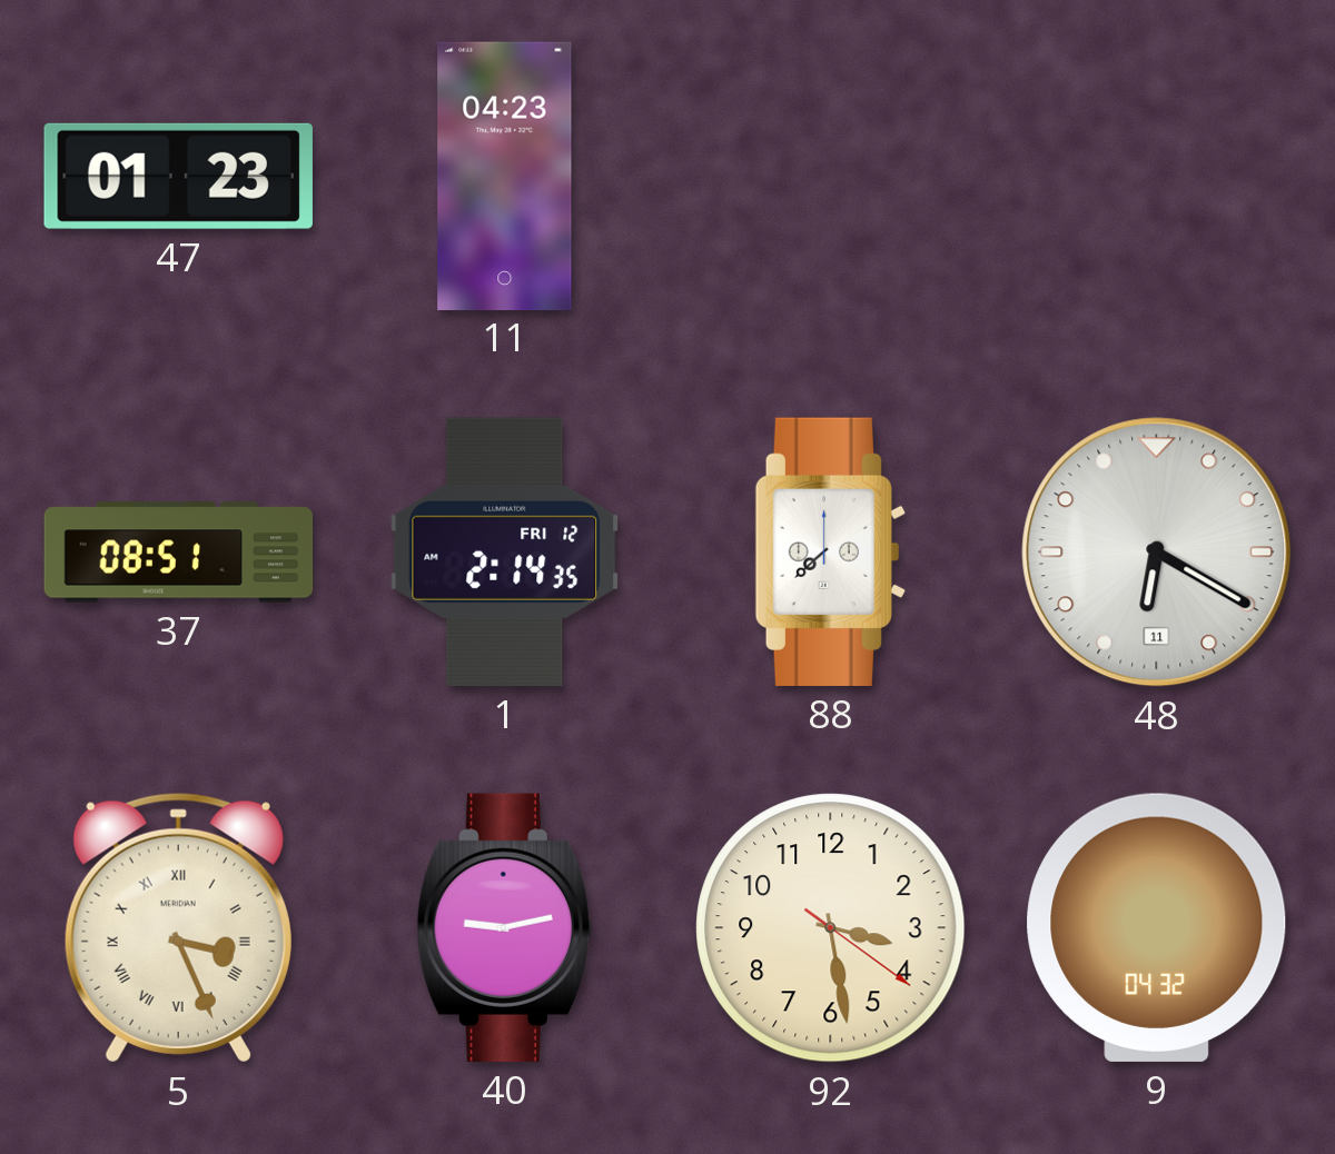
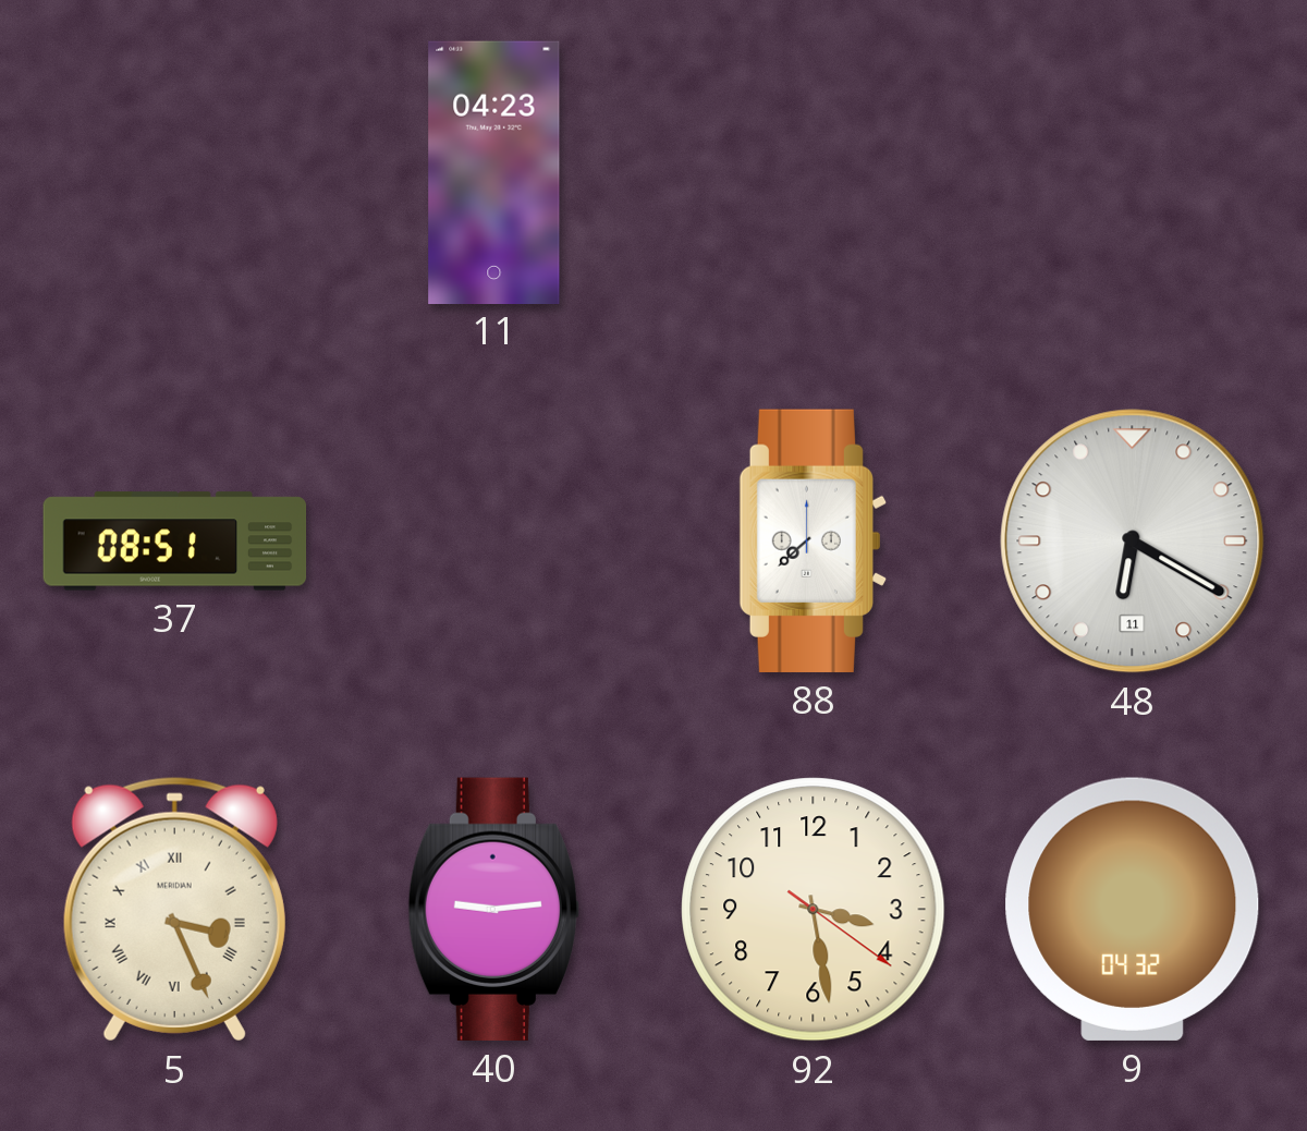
47: 01:23 -> none (178, 176)
1: 2:14 -> none (505, 551)
40: 9:13 -> 9:14 (493, 909)
